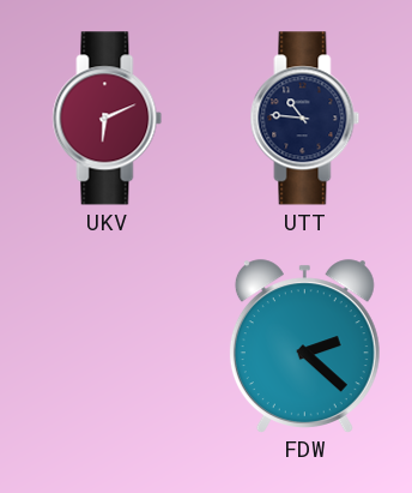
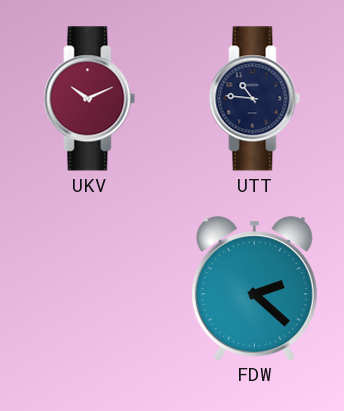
UKV: 6:11 -> 10:11 (90, 99)
